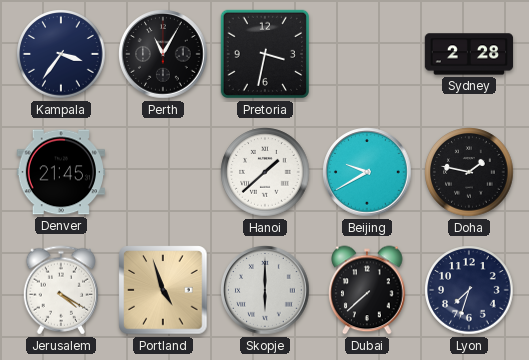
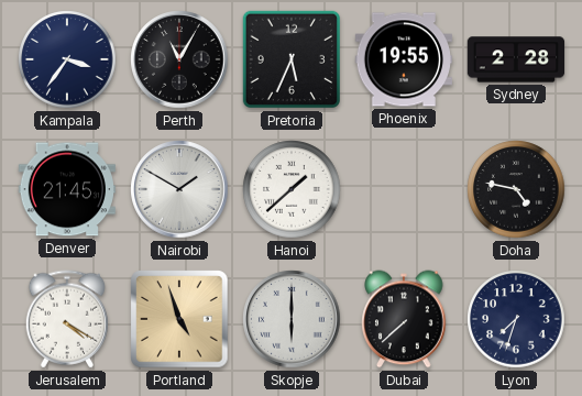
Pretoria: 3:32 -> 5:34 (292, 59)
Phoenix: none -> 19:55 (404, 59)
Nairobi: none -> 1:50 (179, 189)
Beijing: 9:40 -> none (367, 172)
Doha: 1:47 -> 4:47 (516, 189)
